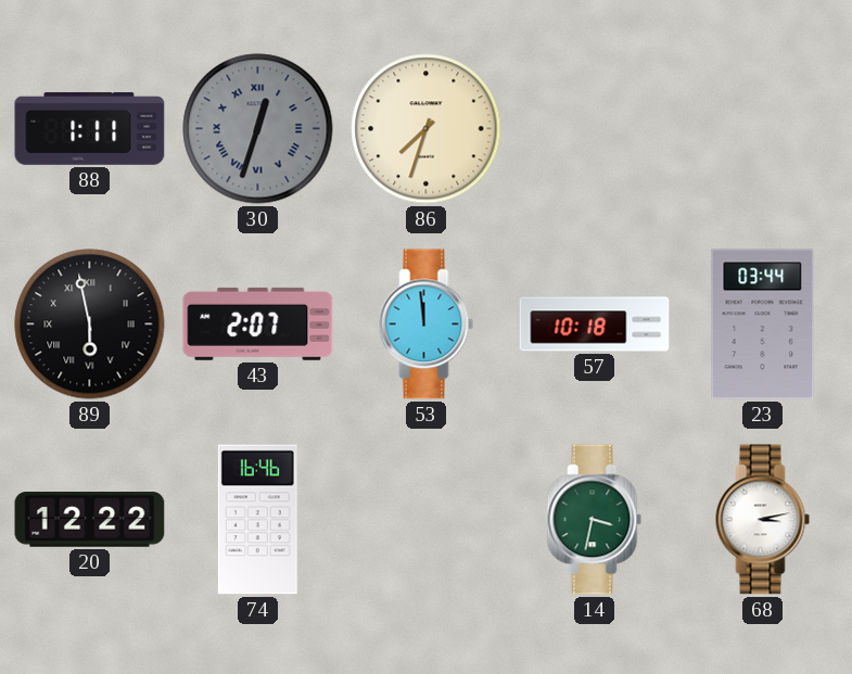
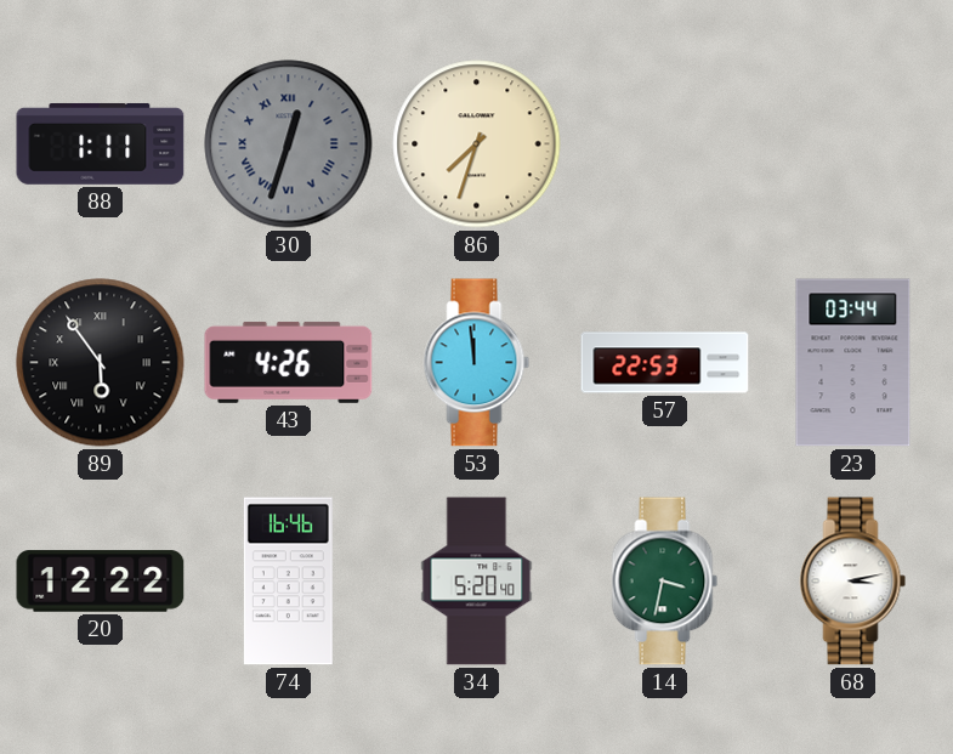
89: 5:58 -> 5:54 (101, 363)
43: 2:07 -> 4:26 (289, 362)
57: 10:18 -> 22:53 (665, 363)
34: none -> 5:20 (477, 582)
